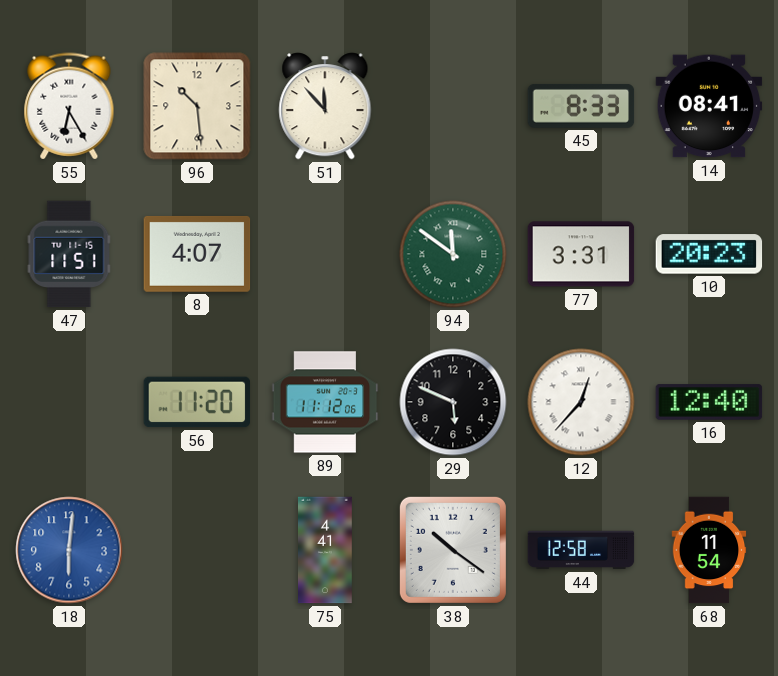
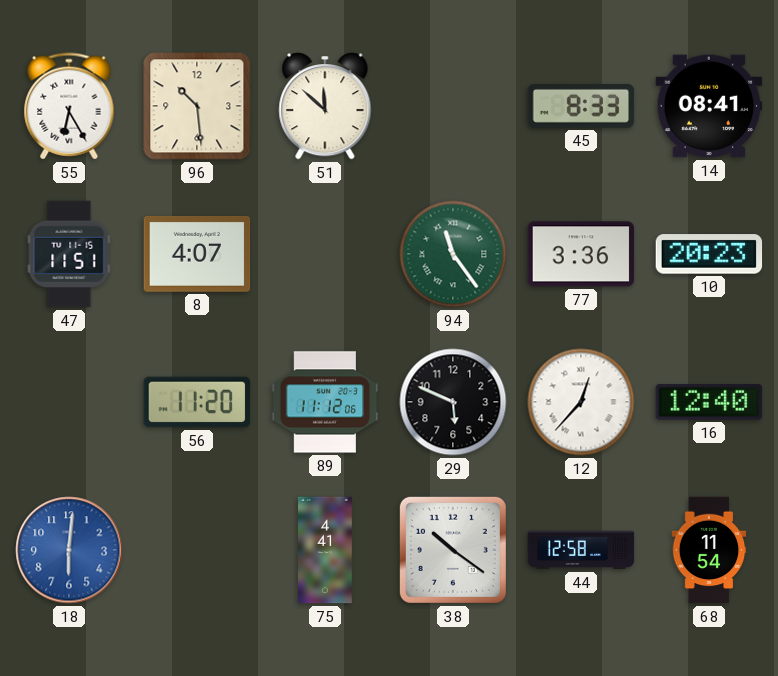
51: 11:53 -> 11:52 (325, 106)
94: 11:51 -> 11:24 (453, 254)
77: 3:31 -> 3:36 (581, 254)
